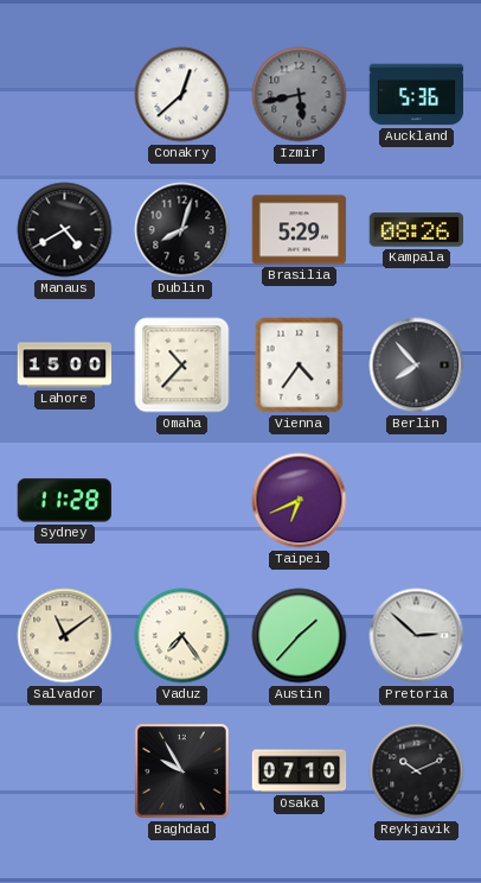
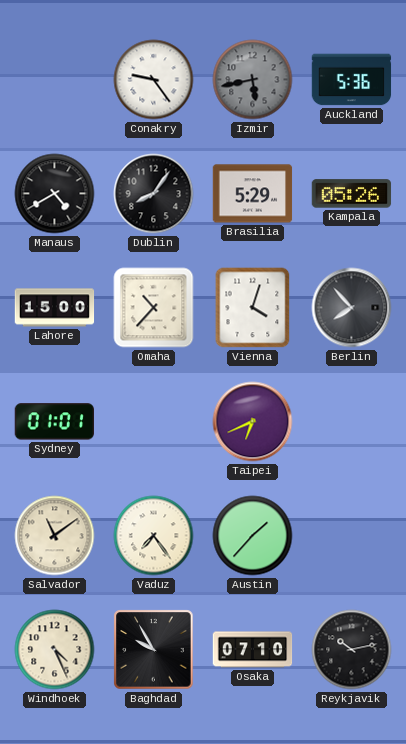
Conakry: 12:38 -> 9:24 (154, 80)
Dublin: 8:03 -> 8:06 (154, 194)
Kampala: 08:26 -> 05:26 (352, 194)
Vienna: 4:36 -> 4:03 (253, 308)
Sydney: 11:28 -> 01:01 (54, 422)
Pretoria: 2:52 -> none (417, 636)
Windhoek: none -> 4:26 (55, 650)
Reykjavik: 10:11 -> 10:13 (352, 650)
